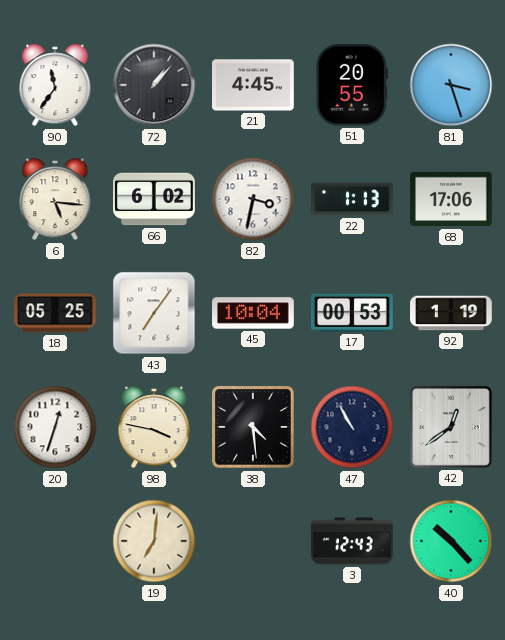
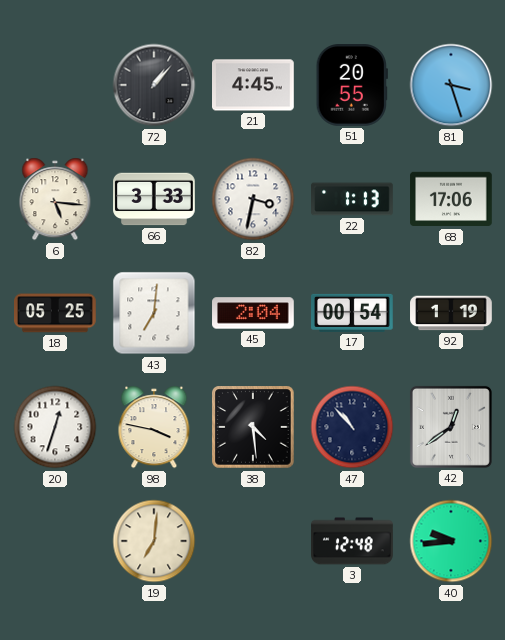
90: 11:36 -> none (55, 85)
66: 6:02 -> 3:33 (154, 199)
43: 7:06 -> 7:01 (154, 313)
45: 10:04 -> 2:04 (253, 313)
17: 00:53 -> 00:54 (352, 313)
47: 10:55 -> 10:53 (352, 427)
3: 12:43 -> 12:48 (352, 541)
40: 10:23 -> 9:44 (451, 541)
